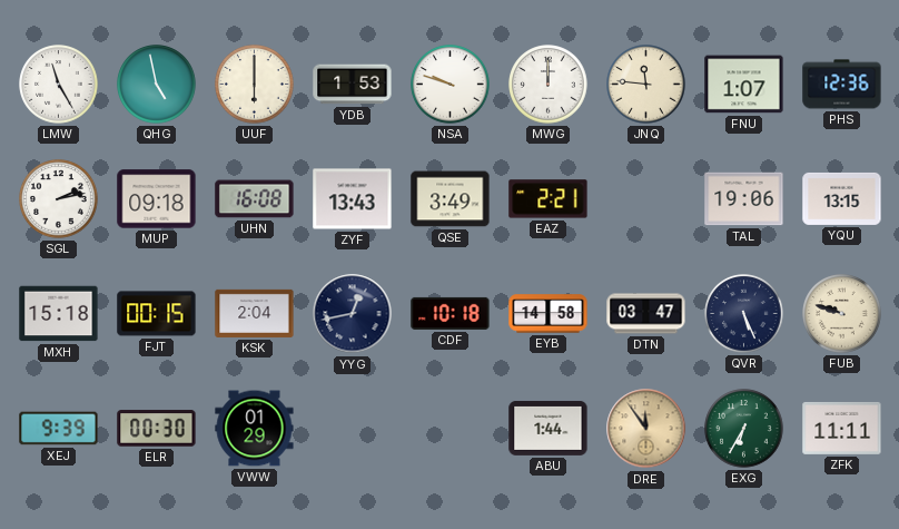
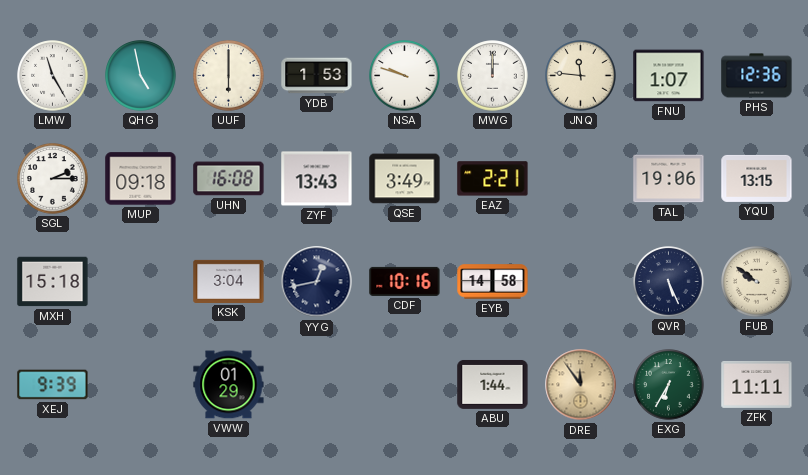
SGL: 2:13 -> 2:15 (53, 179)
FJT: 00:15 -> none (157, 314)
KSK: 2:04 -> 3:04 (229, 281)
CDF: 10:18 -> 10:16 (405, 281)
DTN: 03:47 -> none (646, 314)
FUB: 9:48 -> 9:51 (757, 282)
ELR: 00:30 -> none (157, 429)
